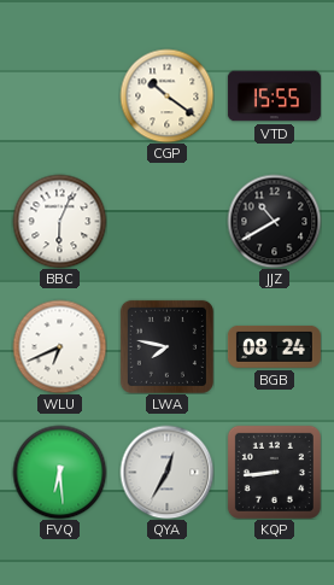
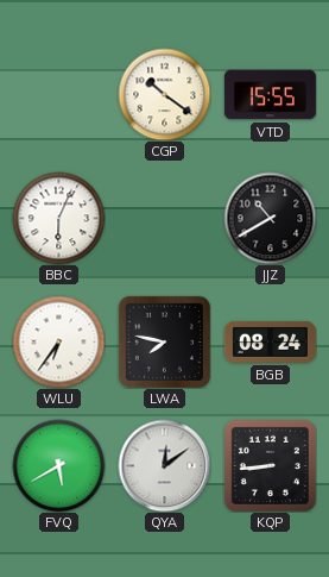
WLU: 6:41 -> 6:36 (58, 341)
FVQ: 6:29 -> 5:40 (58, 465)
QYA: 12:35 -> 12:09 (164, 465)
